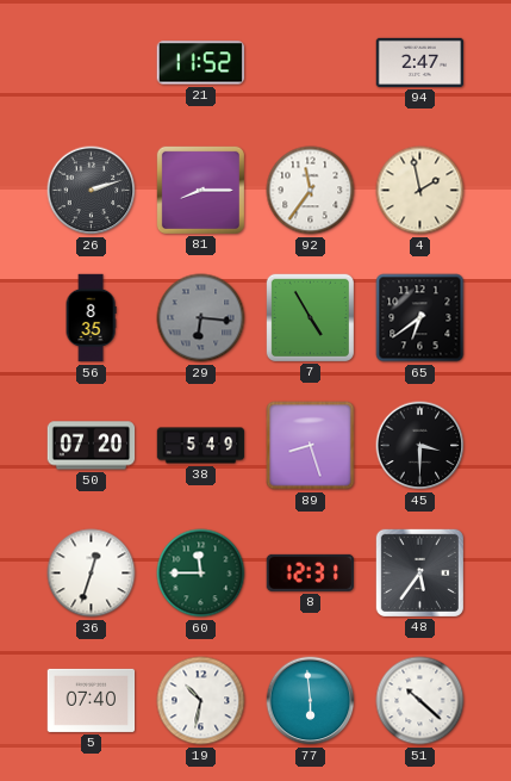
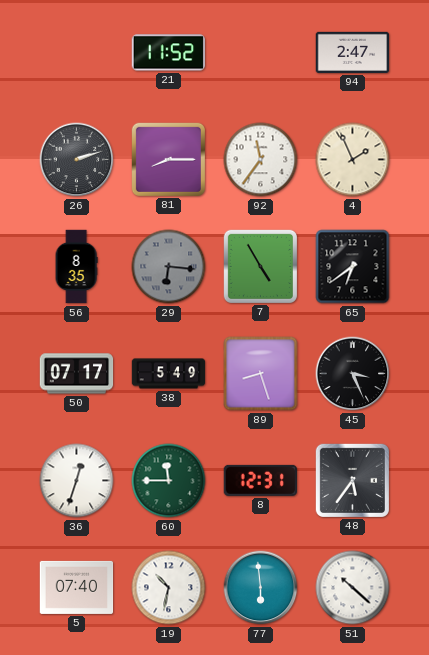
4: 1:58 -> 1:56 (353, 160)
50: 07:20 -> 07:17 (77, 374)
45: 3:30 -> 3:26 (353, 374)
